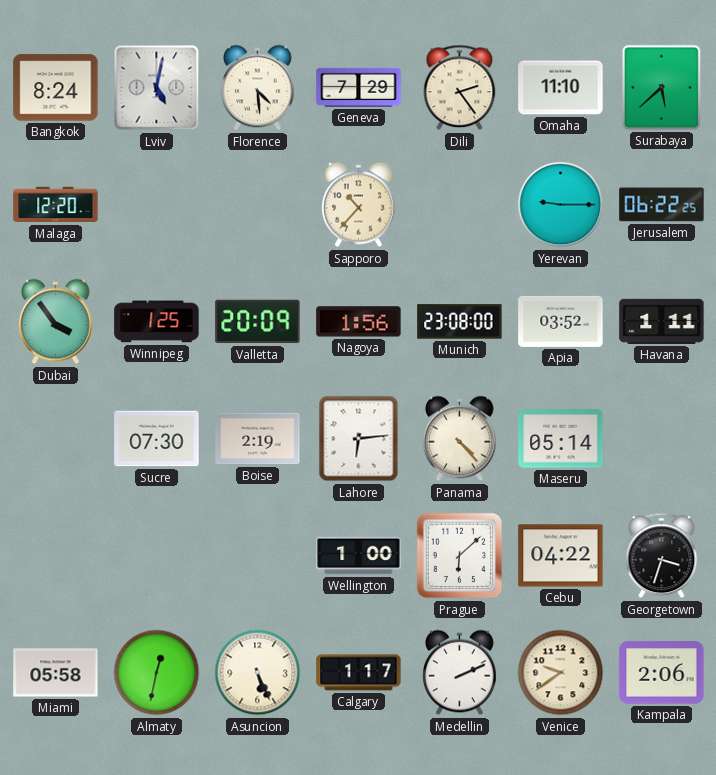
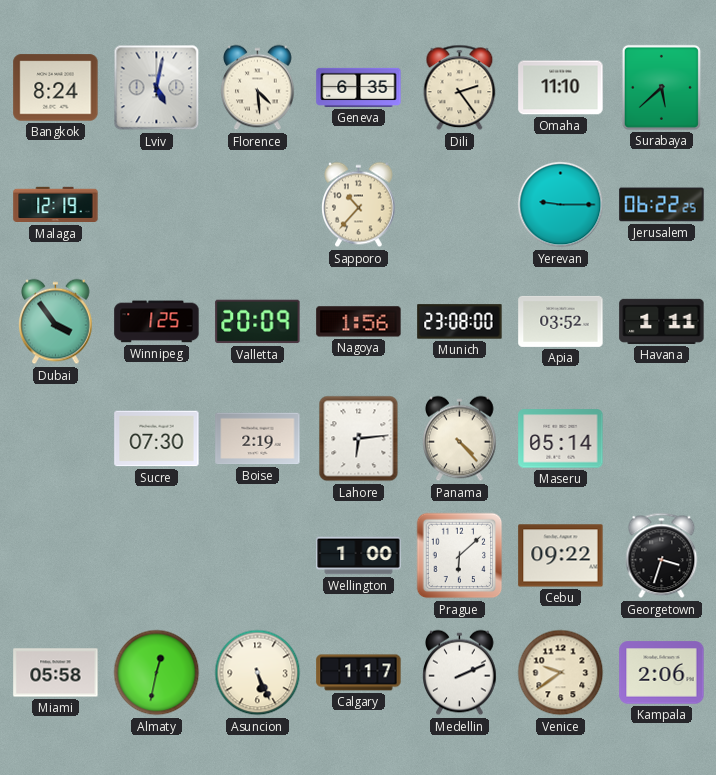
Geneva: 7:29 -> 6:35 (359, 87)
Malaga: 12:20 -> 12:19 (56, 205)
Cebu: 04:22 -> 09:22 (561, 556)
